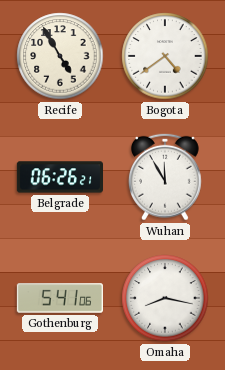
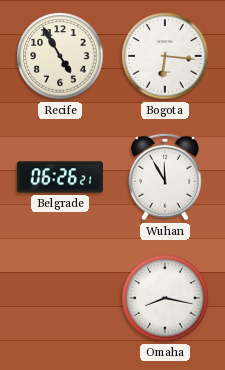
Bogota: 4:39 -> 6:16 (165, 56)
Gothenburg: 5:41 -> none (59, 298)
